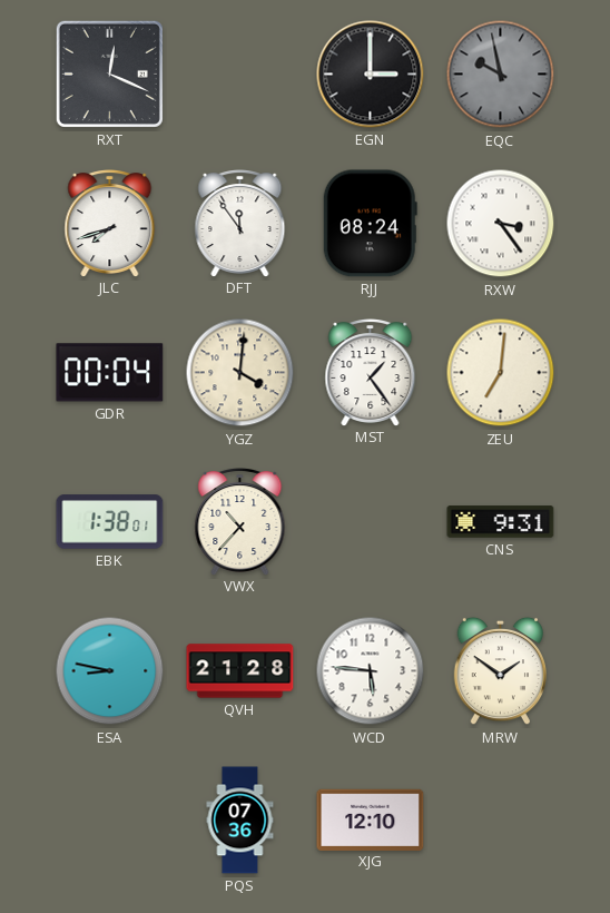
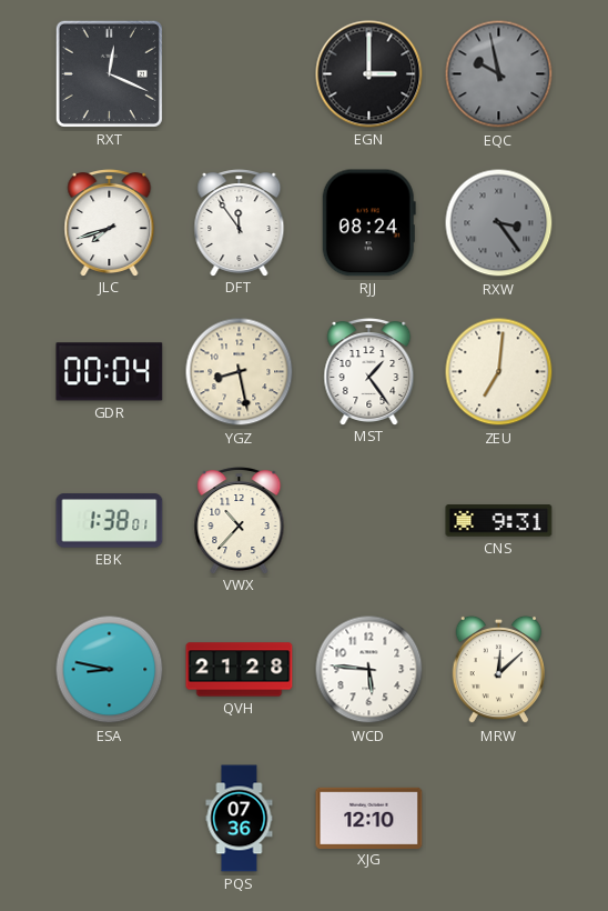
RXW dial: white -> grey (499, 223)
YGZ: 4:01 -> 8:28 (240, 372)
MRW: 1:51 -> 12:08 (498, 670)
